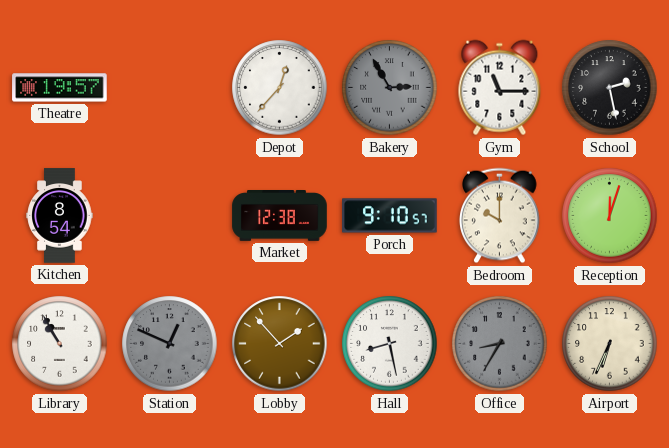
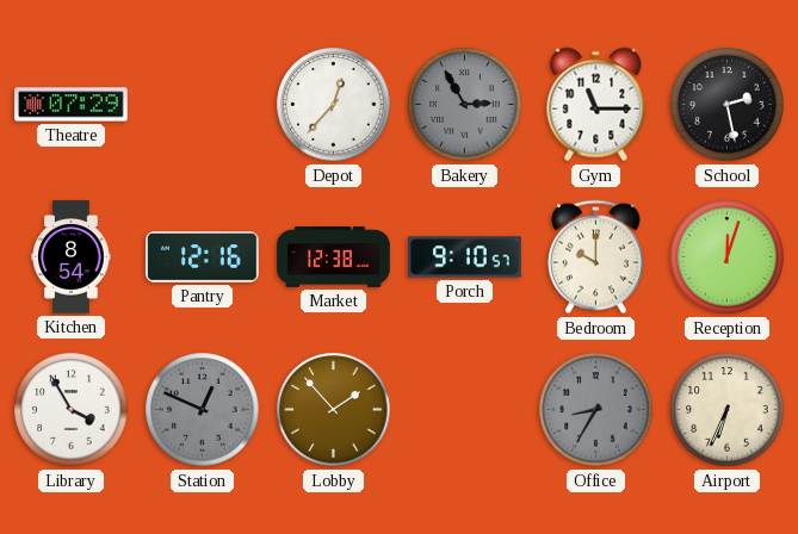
Theatre: 19:57 -> 07:29 (72, 105)
Pantry: none -> 12:16 (203, 257)
Library: 10:55 -> 3:55 (72, 410)
Hall: 8:28 -> none (390, 344)
